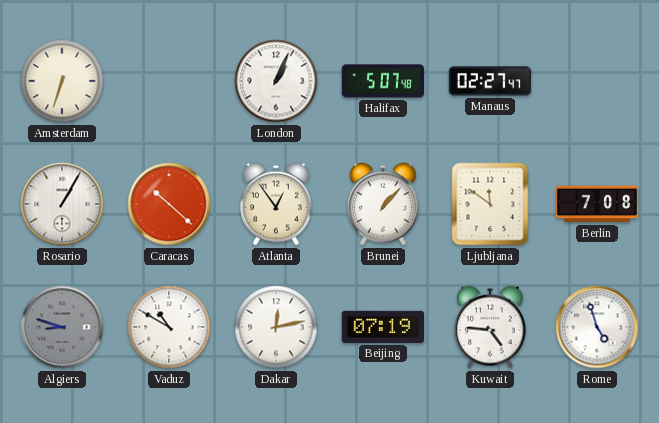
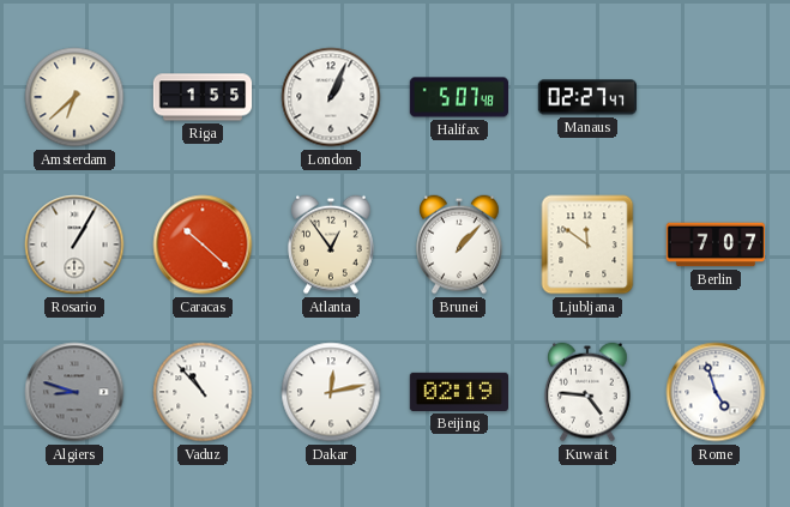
Amsterdam: 6:33 -> 6:38 (74, 97)
Riga: none -> 1:55 (203, 97)
Berlin: 7:08 -> 7:07 (714, 245)
Vaduz: 10:50 -> 10:53 (203, 392)
Beijing: 07:19 -> 02:19 (458, 392)
